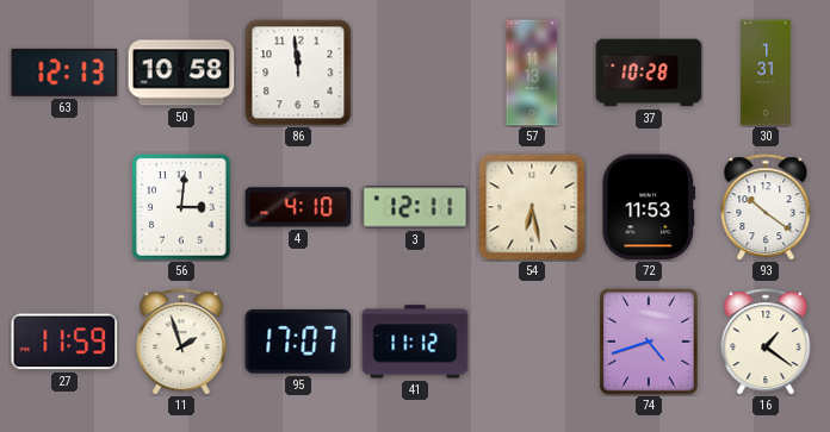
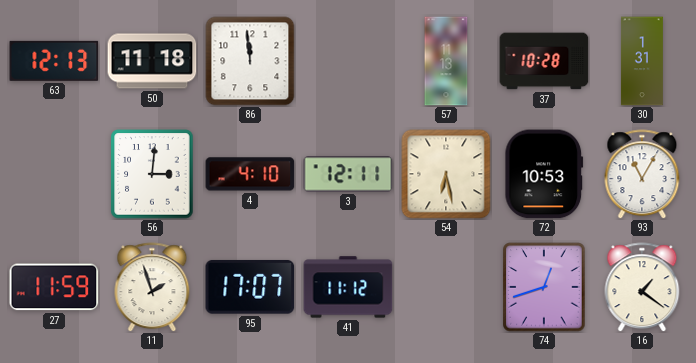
50: 10:58 -> 11:18 (152, 61)
72: 11:53 -> 10:53 (544, 174)
93: 10:21 -> 11:05 (642, 174)
74: 4:42 -> 12:42 (544, 287)
